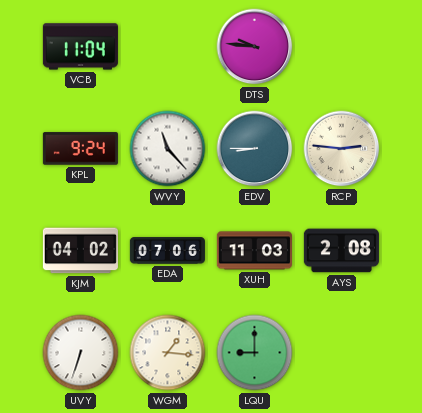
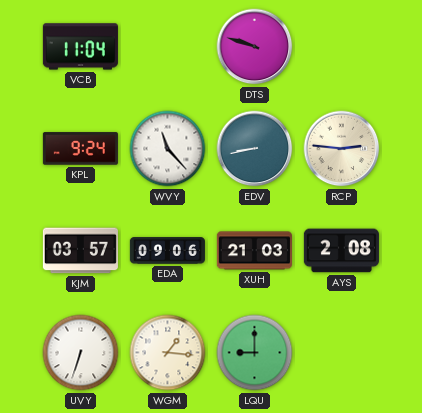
DTS: 9:46 -> 9:48 (255, 47)
EDV: 8:45 -> 8:43 (255, 149)
KJM: 04:02 -> 03:57 (80, 251)
EDA: 07:06 -> 09:06 (167, 251)
XUH: 11:03 -> 21:03 (254, 251)
